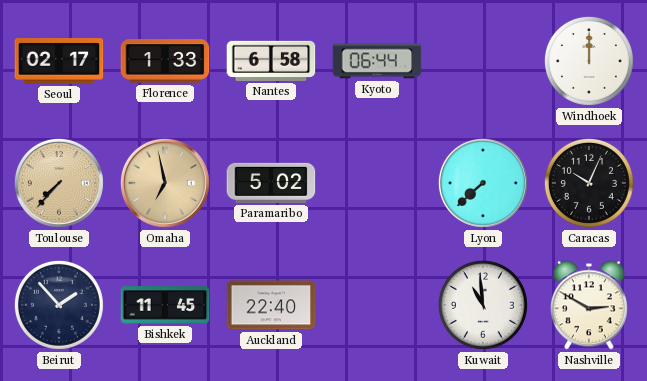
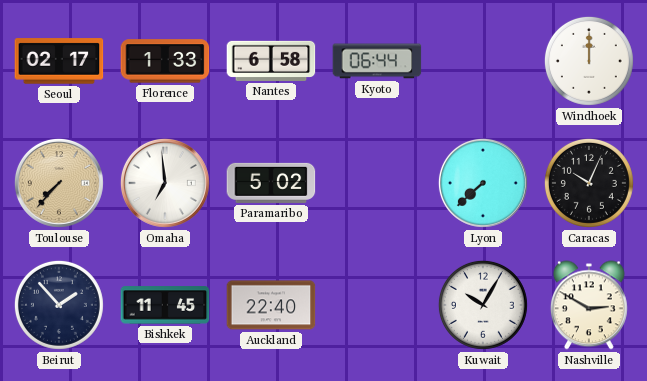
Omaha: 6:58 -> 6:59 (165, 183)
Omaha dial: champagne -> white (165, 183)
Kuwait: 10:59 -> 10:05 (483, 305)
